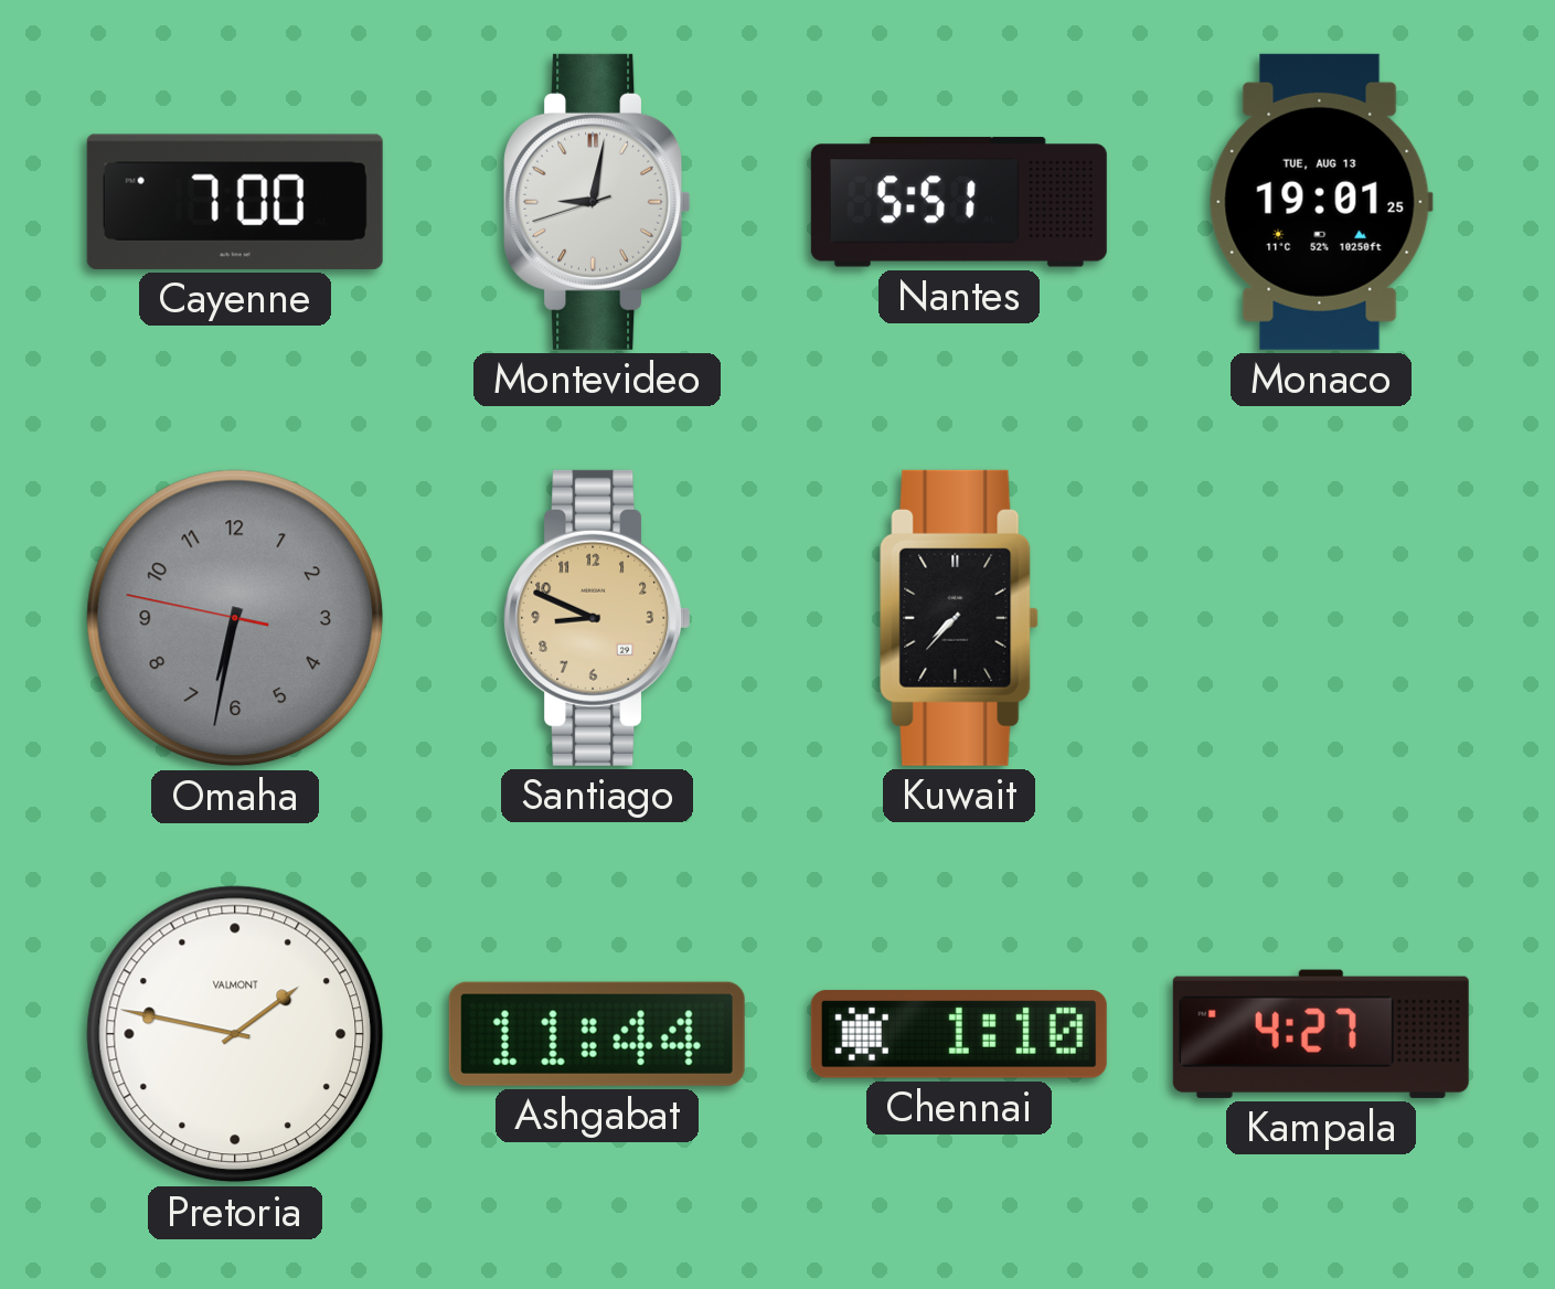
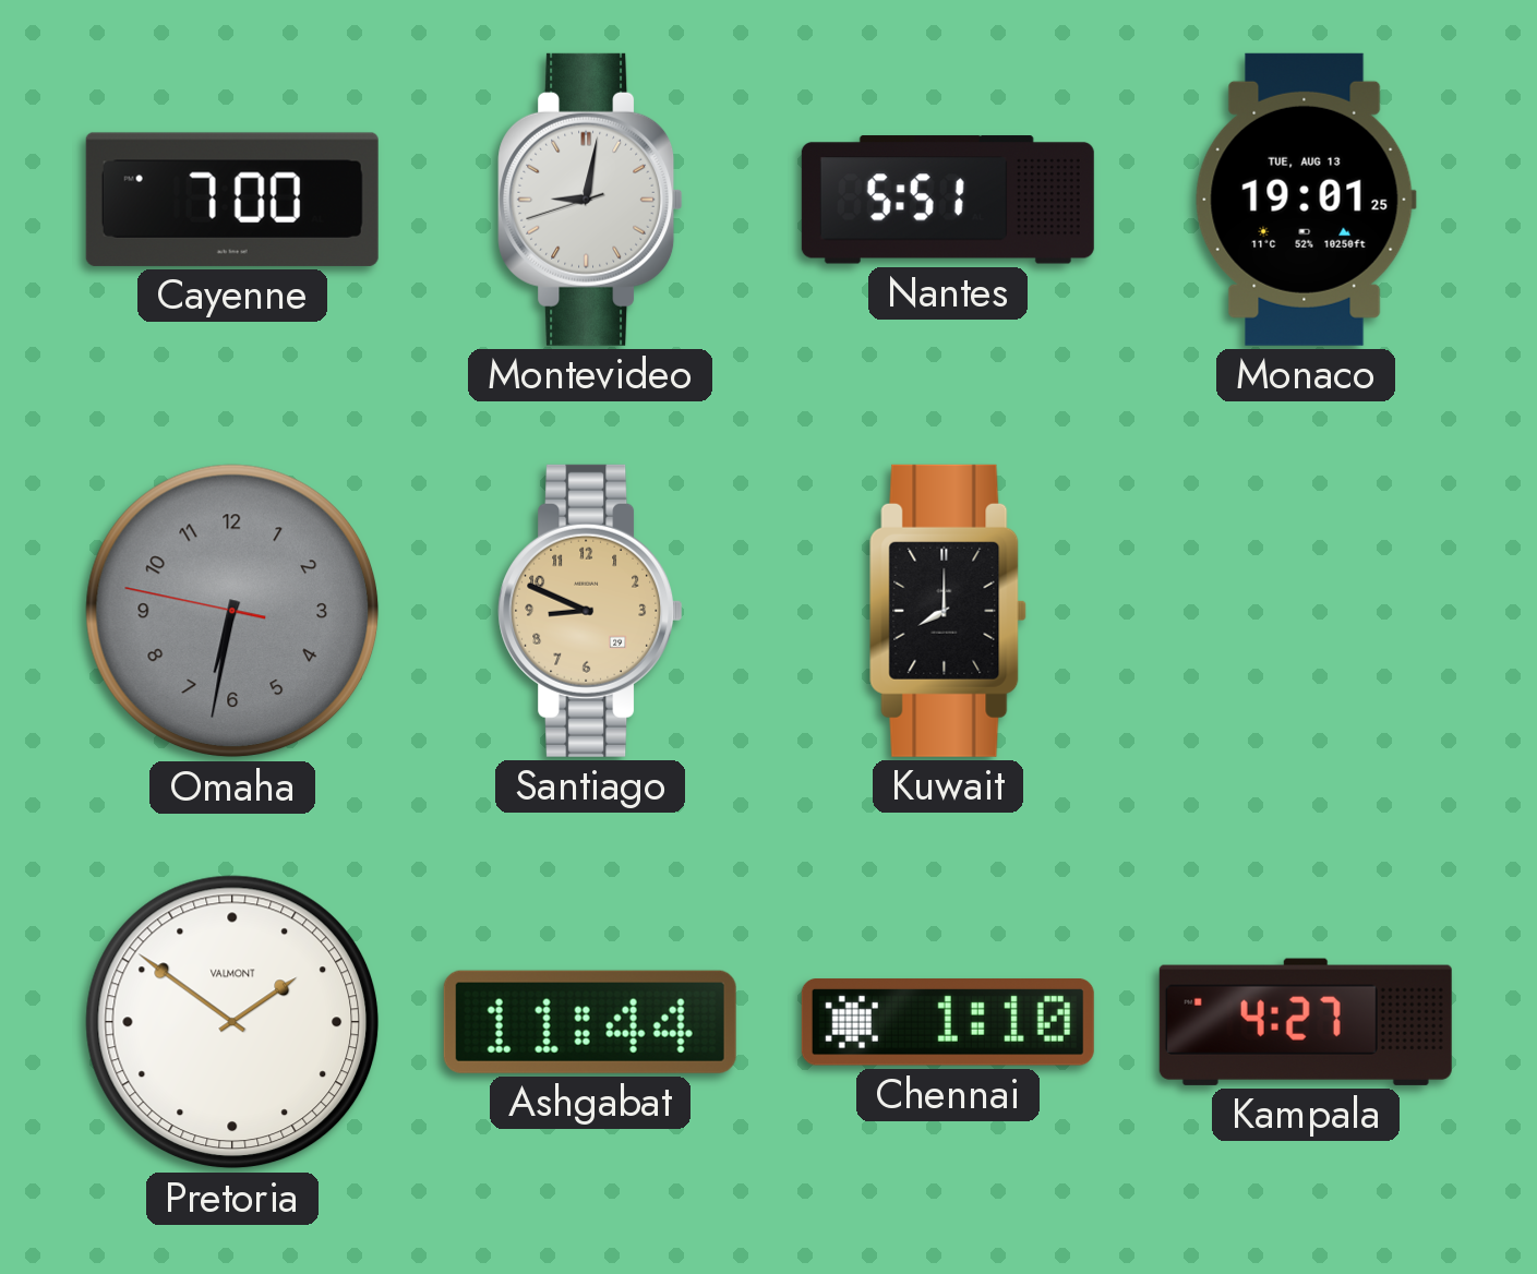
Kuwait: 7:37 -> 8:00 (948, 611)
Pretoria: 1:47 -> 1:51 (232, 1022)
